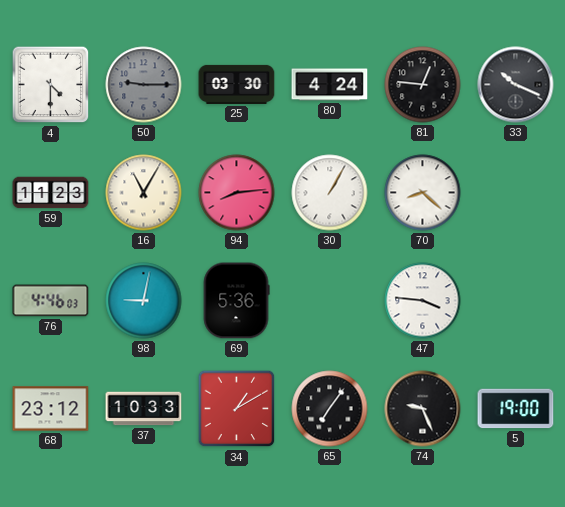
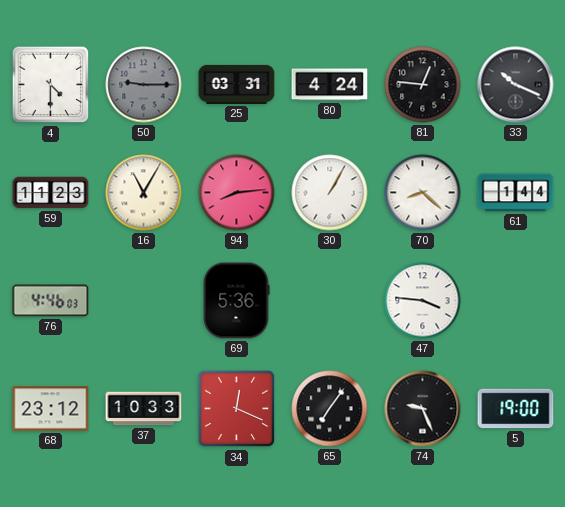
25: 03:30 -> 03:31 (237, 84)
61: none -> 1:44 (516, 193)
98: 9:02 -> none (144, 301)
34: 1:10 -> 12:19 (237, 409)
